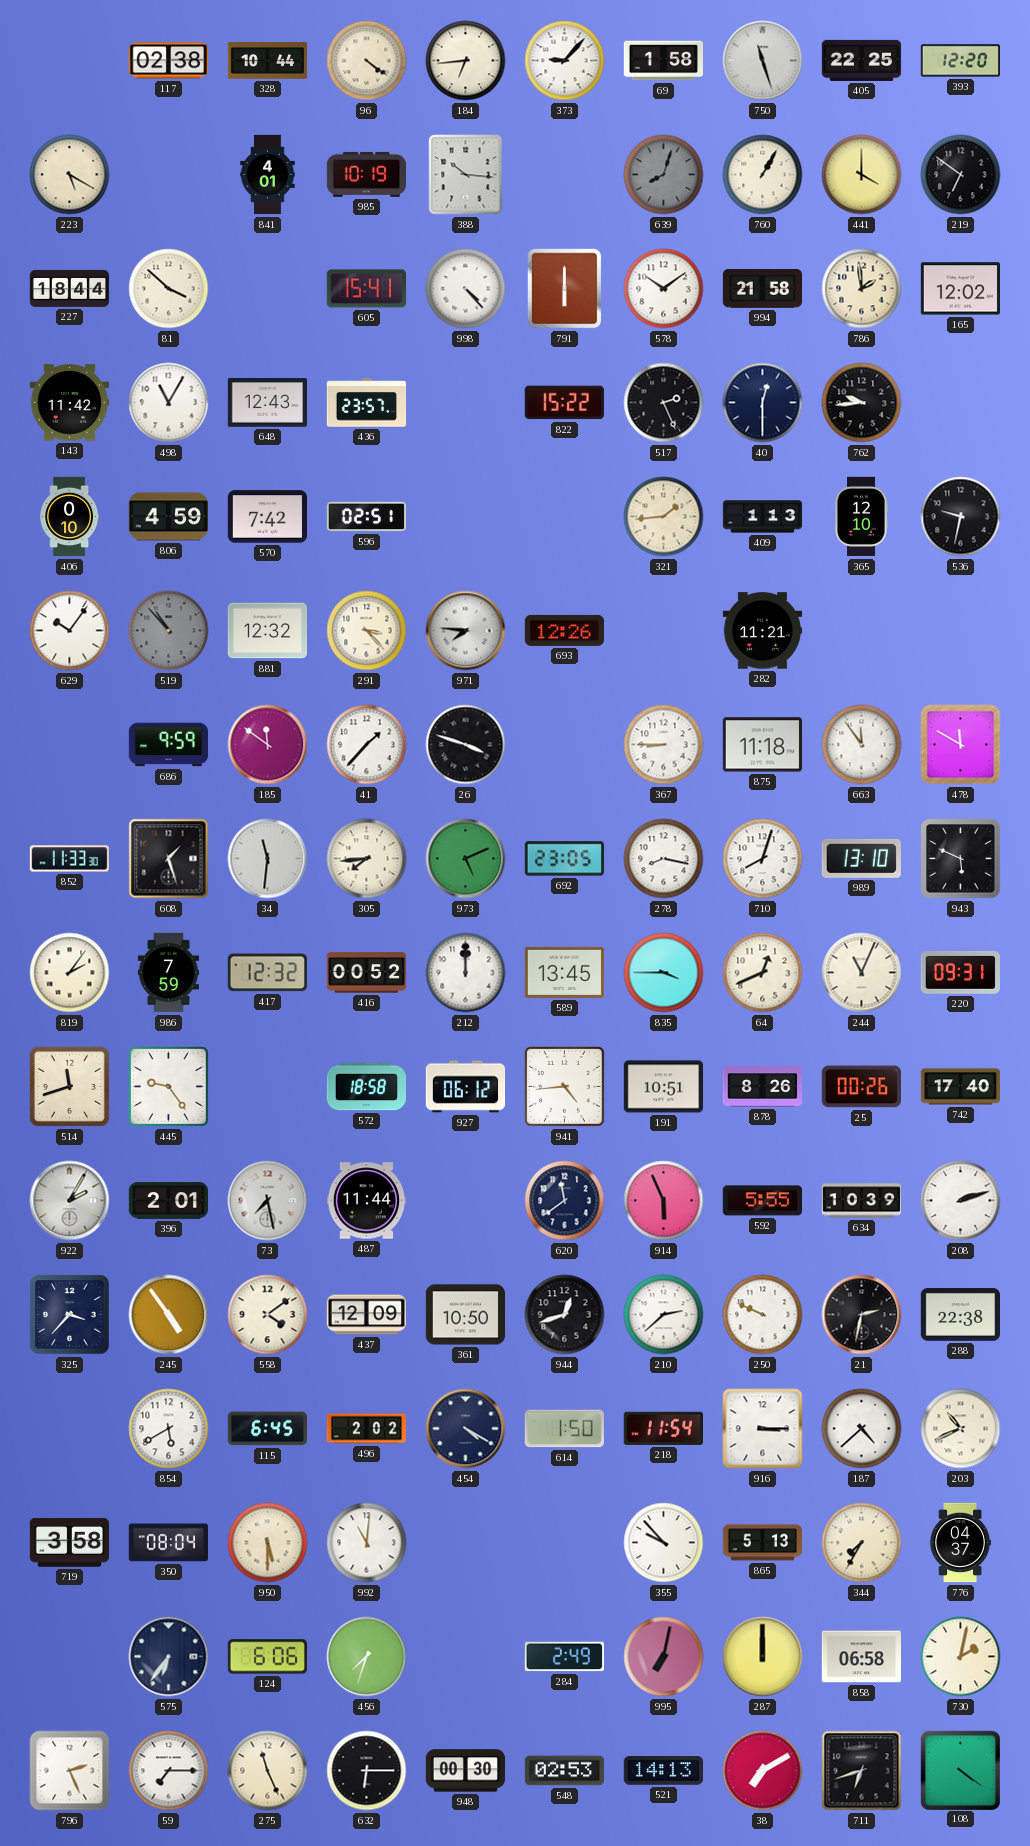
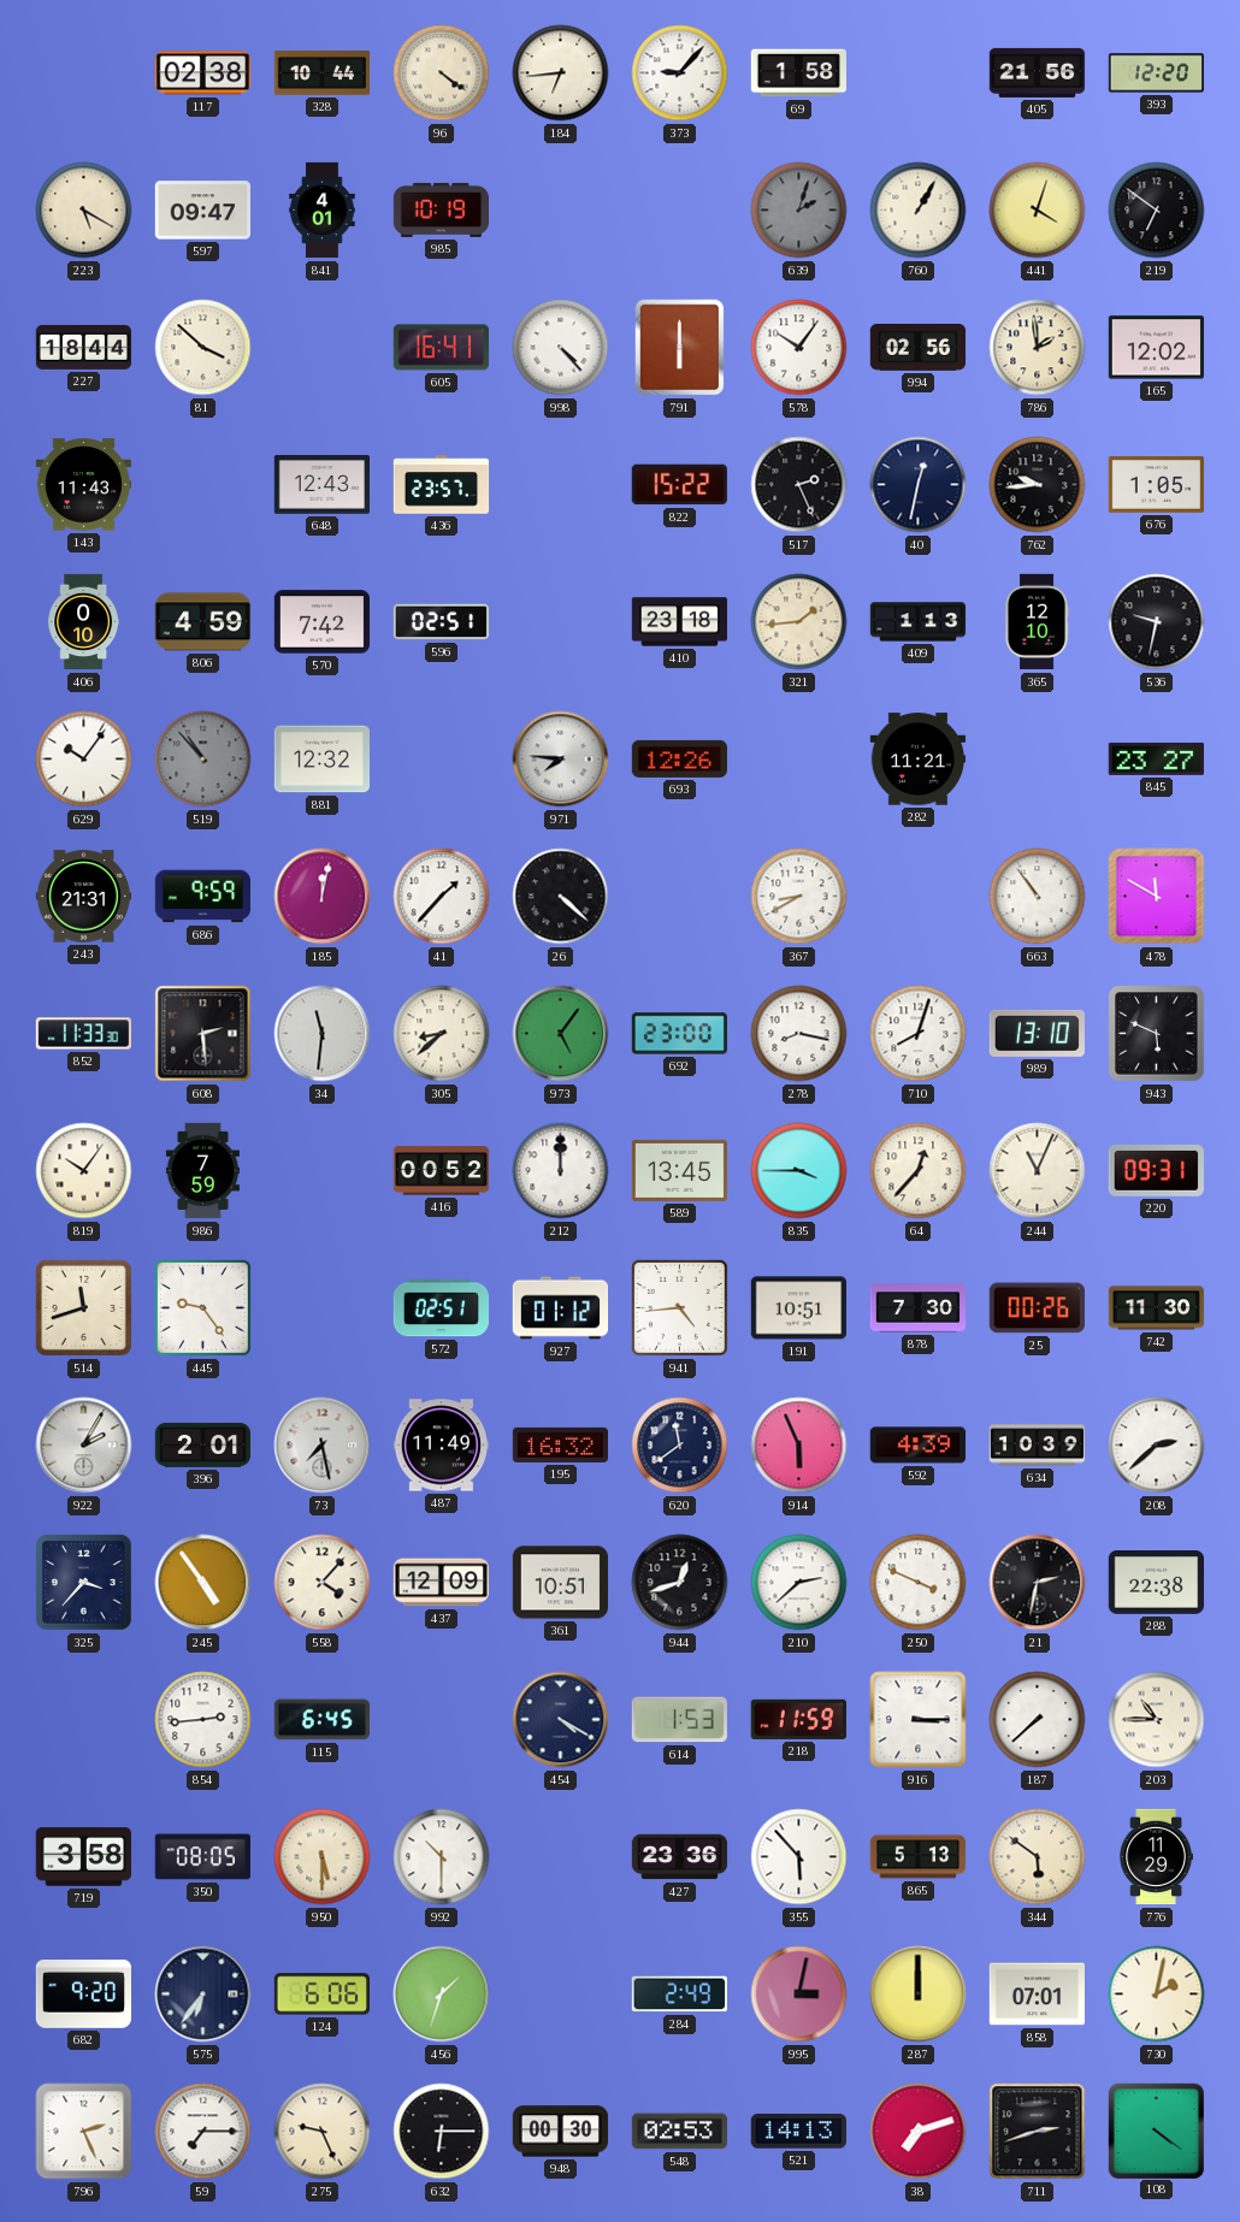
750: 11:27 -> none (763, 61)
405: 22:25 -> 21:56 (1038, 72)
597: none -> 09:47 (202, 211)
388: 10:16 -> none (466, 175)
639: 8:03 -> 2:03 (799, 211)
441: 4:00 -> 4:03 (1038, 211)
605: 15:41 -> 16:41 (441, 348)
578: 10:09 -> 10:06 (799, 348)
994: 21:58 -> 02:56 (917, 348)
143: 11:42 -> 11:43 (84, 485)
498: 11:05 -> none (169, 403)
40: 12:30 -> 12:32 (919, 485)
676: none -> 1:05 (1156, 485)
410: none -> 23:18 (679, 622)
291: 3:23 -> none (367, 631)
845: none -> 23:27 (1156, 758)
243: none -> 21:31 (84, 897)
185: 11:51 -> 12:02 (323, 897)
26: 3:48 -> 4:22 (561, 897)
367: 8:45 -> 8:40 (799, 897)
875: 11:18 -> none (762, 745)
663: 11:54 -> 10:54 (1038, 897)
608: 1:27 -> 2:29 (203, 1034)
305: 7:44 -> 8:38 (442, 1034)
973: 5:11 -> 5:06 (561, 1034)
692: 23:05 -> 23:00 (679, 1034)
819: 2:06 -> 10:06 (84, 1171)
417: 12:32 -> none (267, 973)
64: 12:41 -> 12:37 (919, 1171)
572: 18:58 -> 02:51 (442, 1308)
927: 06:12 -> 01:12 (561, 1308)
878: 8:26 -> 7:30 (917, 1308)
742: 17:40 -> 11:30 (1156, 1308)
487: 11:44 -> 11:49 (441, 1446)
195: none -> 16:32 (560, 1444)
592: 5:55 -> 4:39 (917, 1446)
208: 2:12 -> 2:38 (1157, 1446)
558: 4:09 -> 4:07 (323, 1583)
361: 10:50 -> 10:51 (560, 1583)
250: 9:49 -> 3:49 (919, 1583)
854: 5:40 -> 2:44 (203, 1720)
496: 2:02 -> none (366, 1429)
614: 1:50 -> 1:53 (679, 1720)
218: 11:54 -> 11:59 (798, 1719)
187: 4:38 -> 7:38 (1038, 1720)
203: 10:41 -> 10:45 (1157, 1720)
350: 08:04 -> 08:05 (202, 1857)
992: 11:01 -> 10:30 (442, 1857)
427: none -> 23:36 (680, 1857)
355: 9:53 -> 5:53 (799, 1857)
344: 7:35 -> 5:51 (1038, 1857)
776: 04:37 -> 11:29 (1156, 1857)
682: none -> 9:20 (83, 1995)
456: 7:33 -> 1:33 (442, 1995)
995: 7:02 -> 3:02 (799, 1995)
858: 06:58 -> 07:01 (1037, 1995)
275: 11:26 -> 9:26 (323, 2132)
38: 7:10 -> 7:12 (919, 2132)
711: 6:42 -> 2:42 (1038, 2132)
